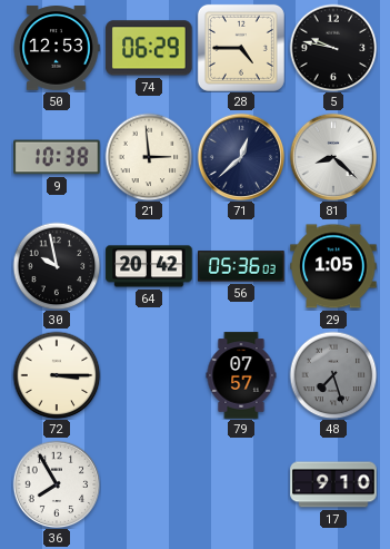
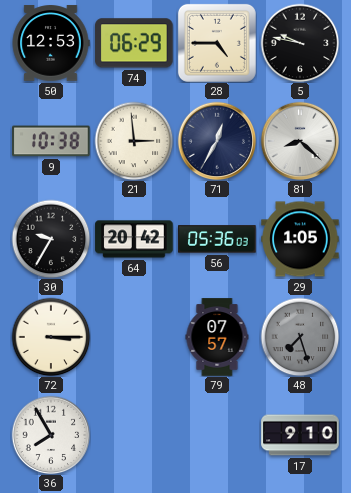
71: 12:38 -> 12:35 (217, 141)
30: 9:58 -> 9:35 (51, 239)
